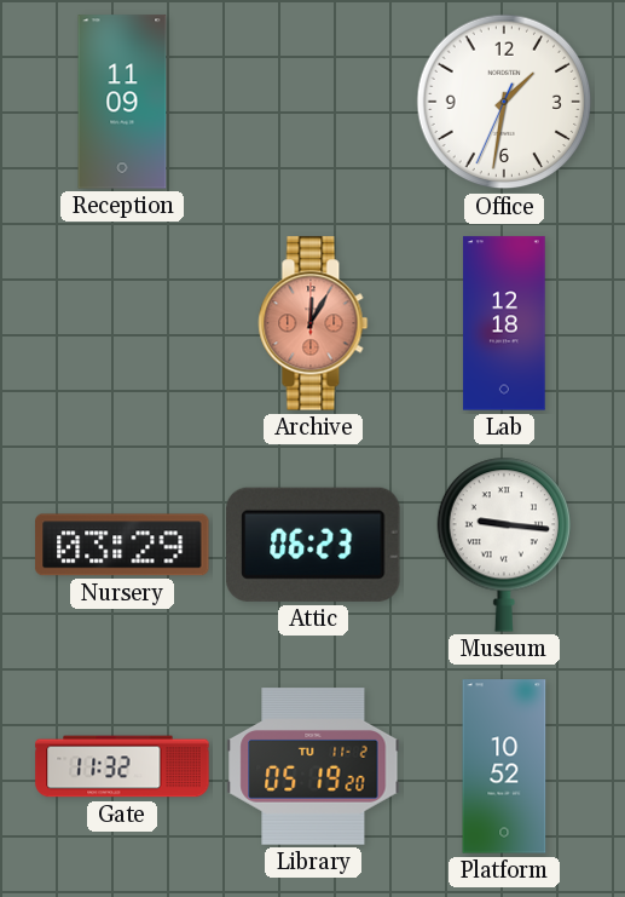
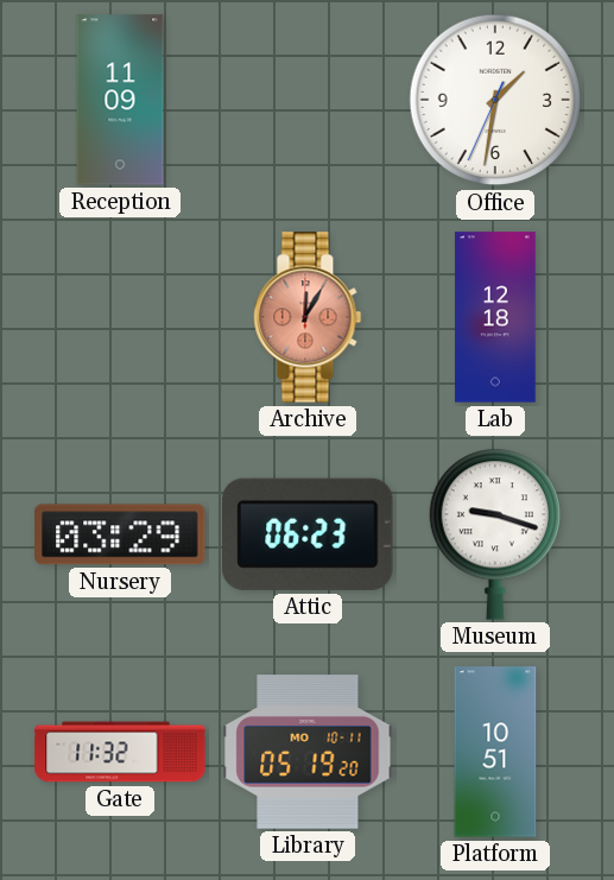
Museum: 9:16 -> 9:18 (494, 534)
Library date: TU 11-2 -> MO 10-11 (308, 752)
Platform: 10:52 -> 10:51 (495, 752)
